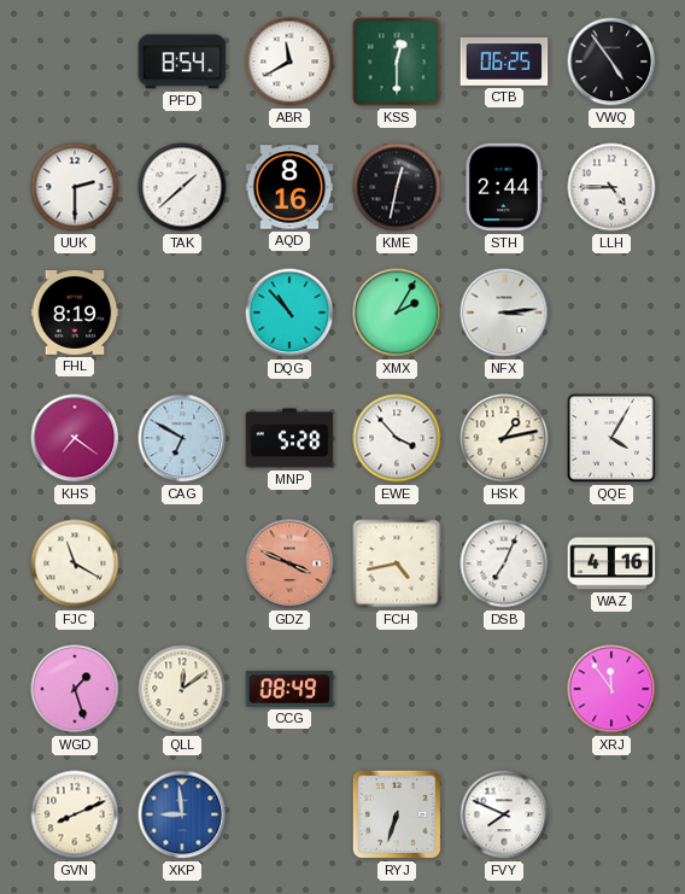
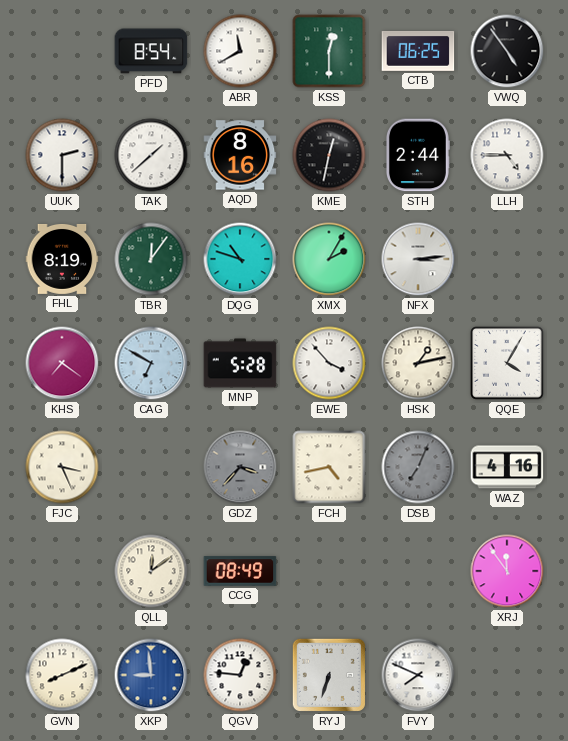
TBR: none -> 12:06 (151, 259)
DQG: 10:53 -> 10:48 (240, 259)
FJC: 11:20 -> 3:26 (62, 467)
GDZ: 3:49 -> 3:37 (240, 467)
GDZ dial: salmon -> grey (240, 467)
DSB dial: white -> grey (418, 467)
WGD: 1:27 -> none (75, 689)
QGV: none -> 12:46 (240, 675)
